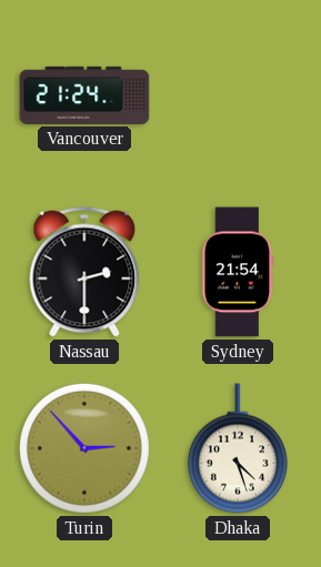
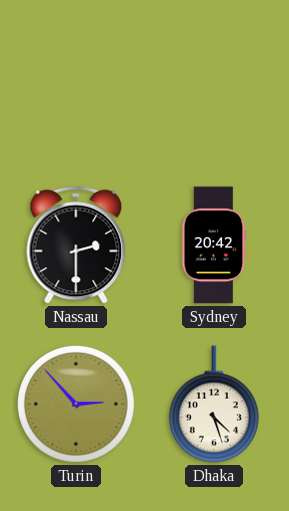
Vancouver: 21:24 -> none (84, 95)
Sydney: 21:54 -> 20:42 (214, 245)
